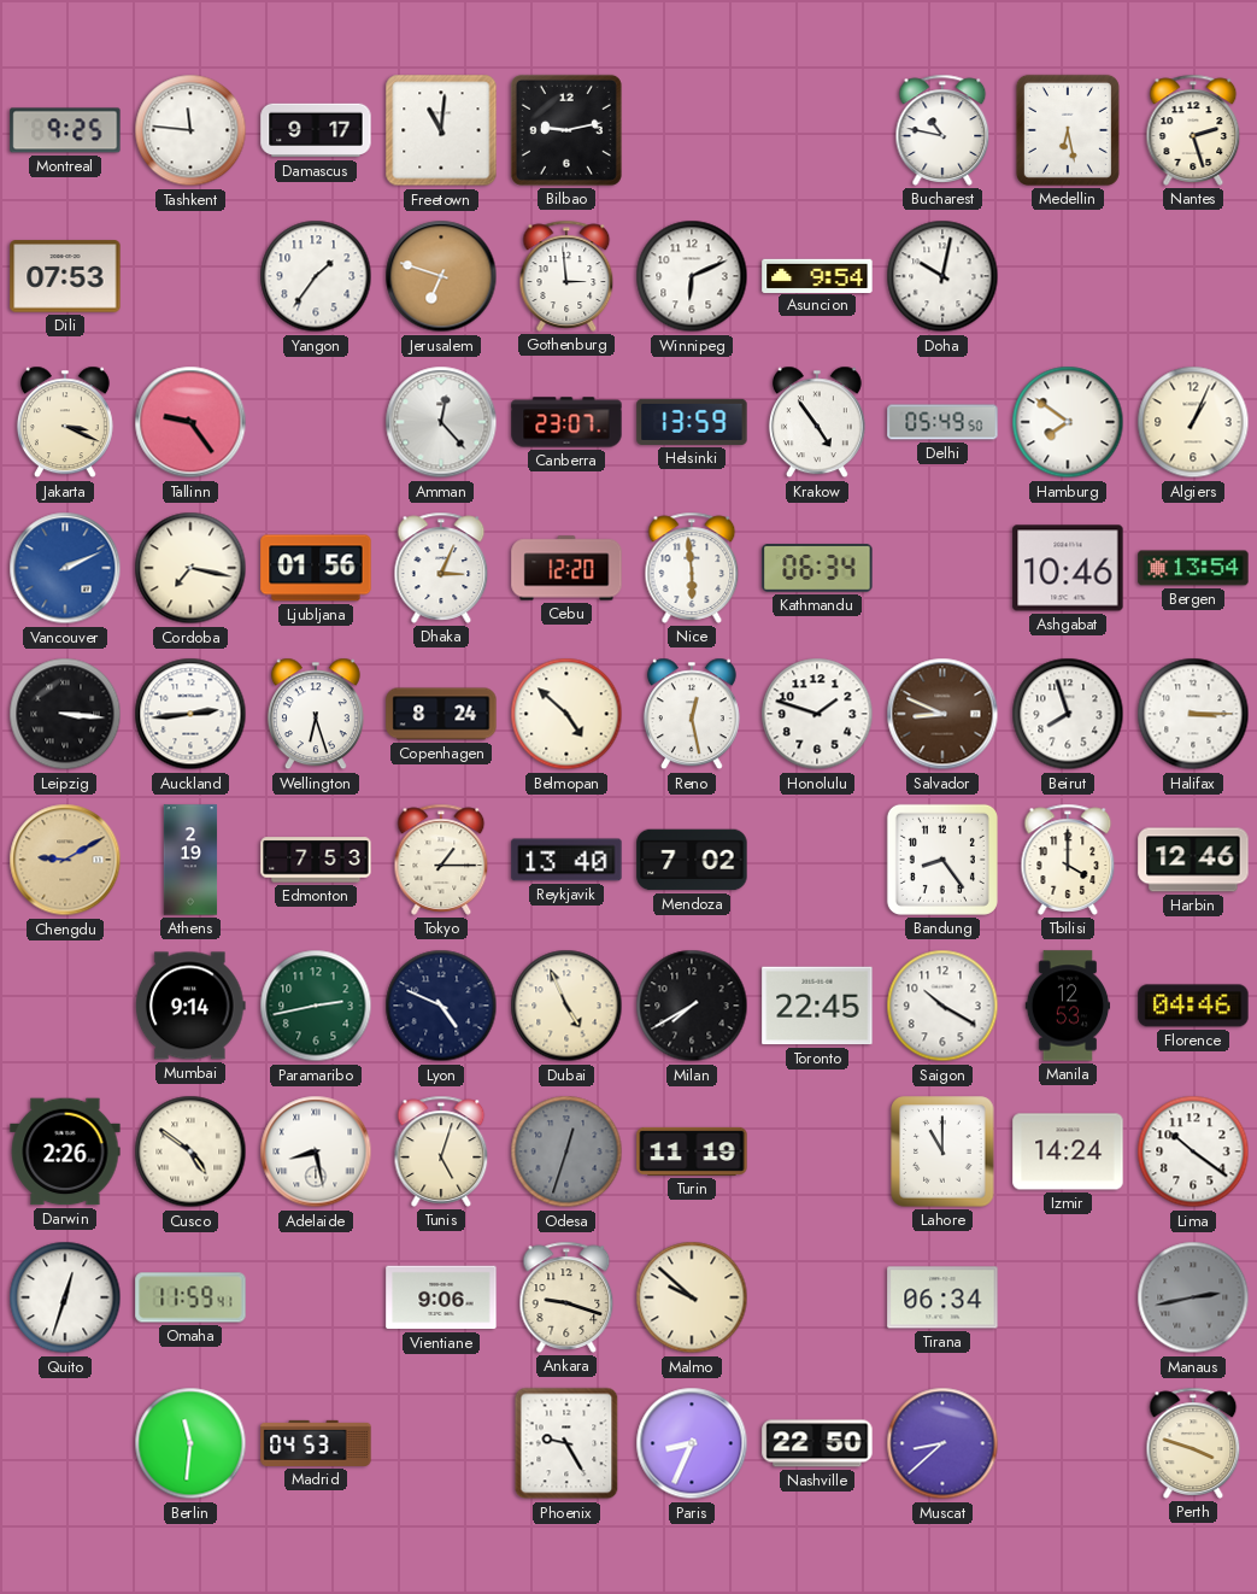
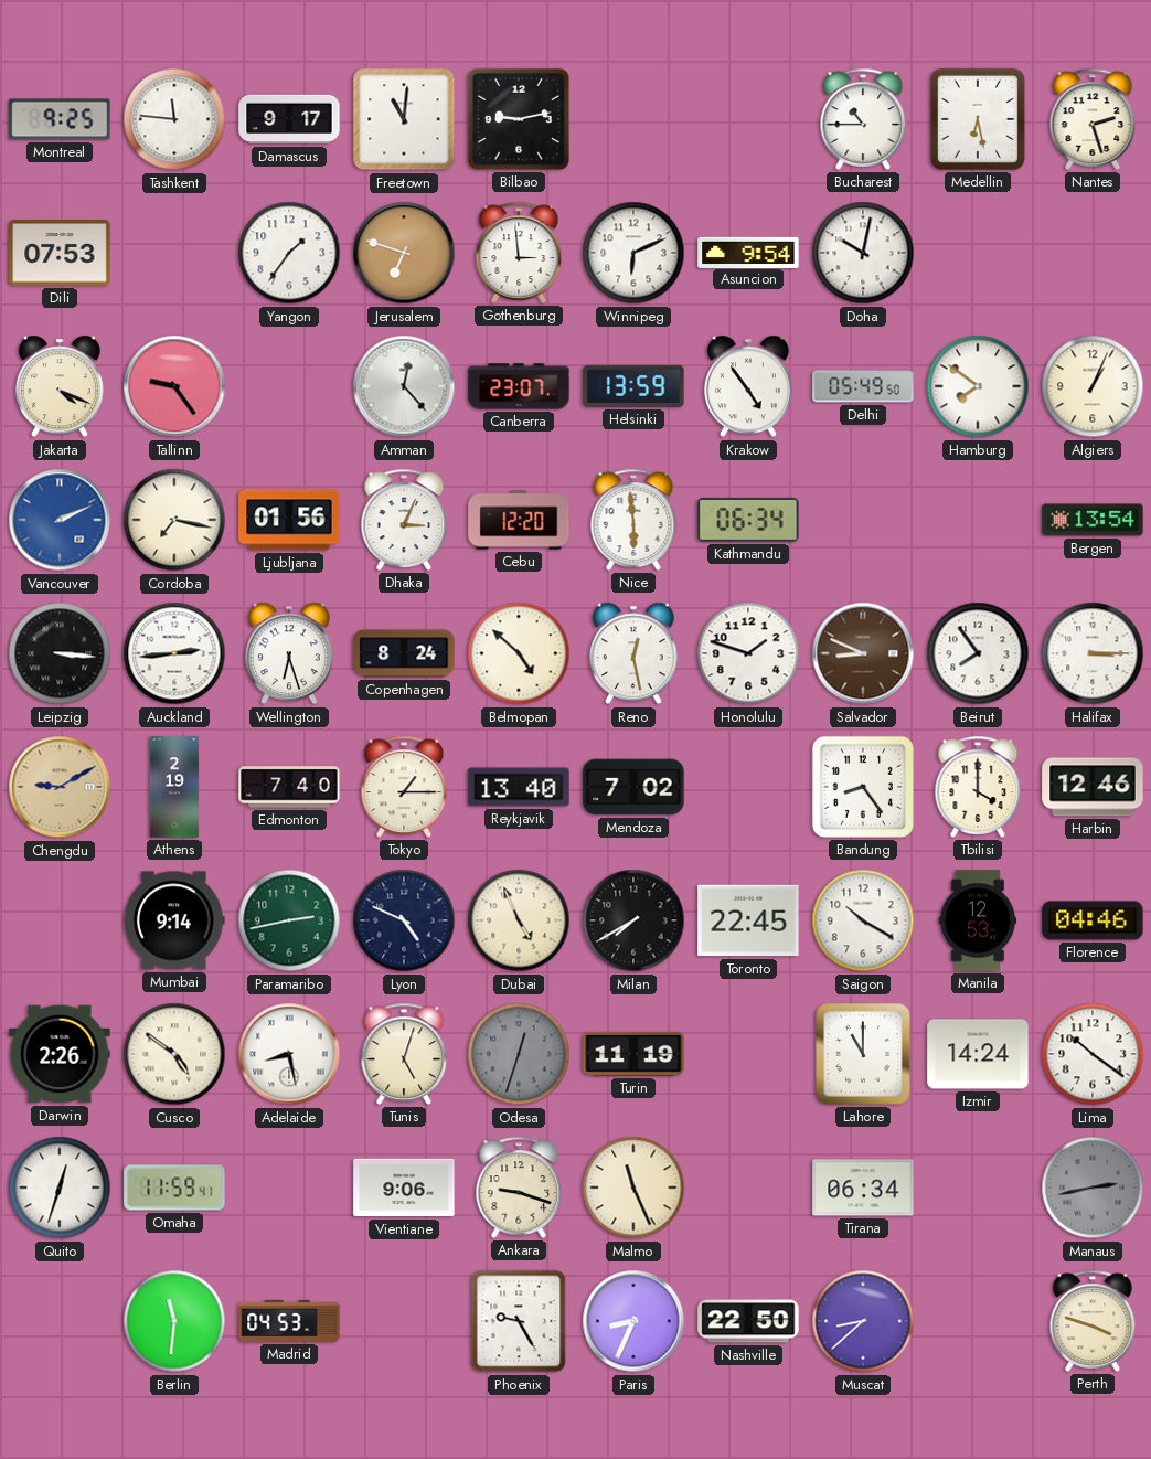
Bucharest: 10:47 -> 10:45 (863, 119)
Jakarta: 3:19 -> 4:19 (60, 386)
Ashgabat: 10:46 -> none (1068, 568)
Beirut: 7:57 -> 7:54 (978, 653)
Edmonton: 7:53 -> 7:40 (289, 787)
Malmo: 9:52 -> 11:26 (633, 1188)
